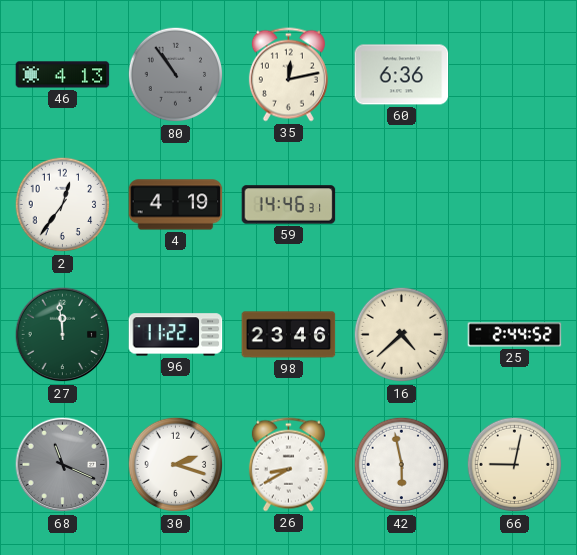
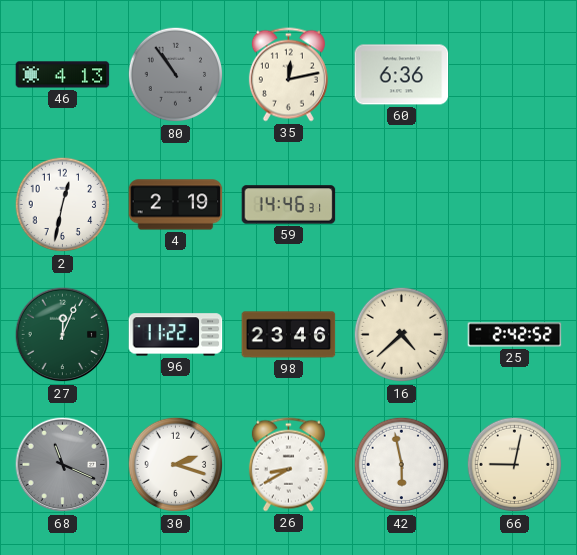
2: 12:36 -> 12:32 (63, 205)
4: 4:19 -> 2:19 (176, 205)
27: 11:59 -> 12:04 (63, 335)
25: 2:44 -> 2:42 (515, 335)
